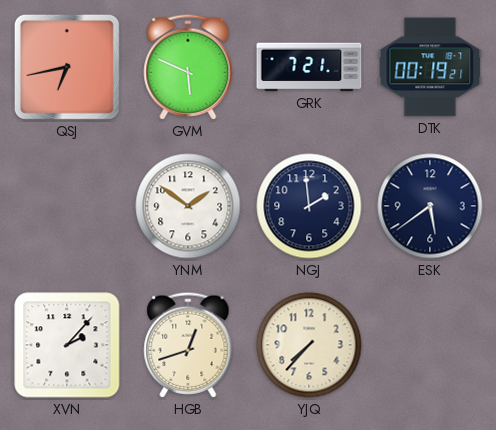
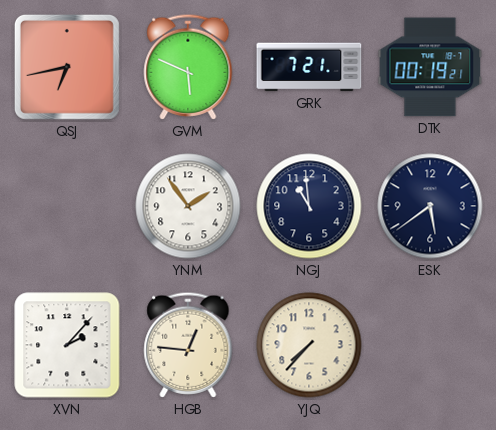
YNM: 1:51 -> 1:54 (188, 206)
NGJ: 1:59 -> 10:59 (309, 206)
HGB: 12:42 -> 12:46 (188, 345)
